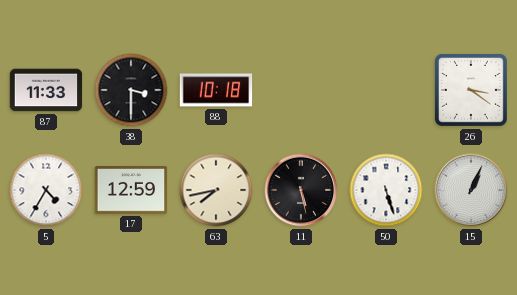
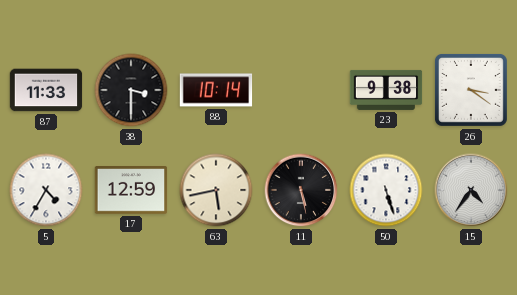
88: 10:18 -> 10:14 (216, 90)
23: none -> 9:38 (386, 90)
63: 7:43 -> 5:43 (216, 190)
15: 1:04 -> 4:36 (471, 190)
